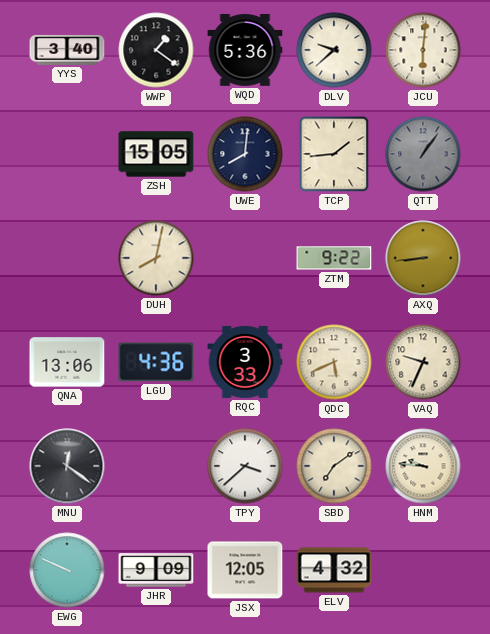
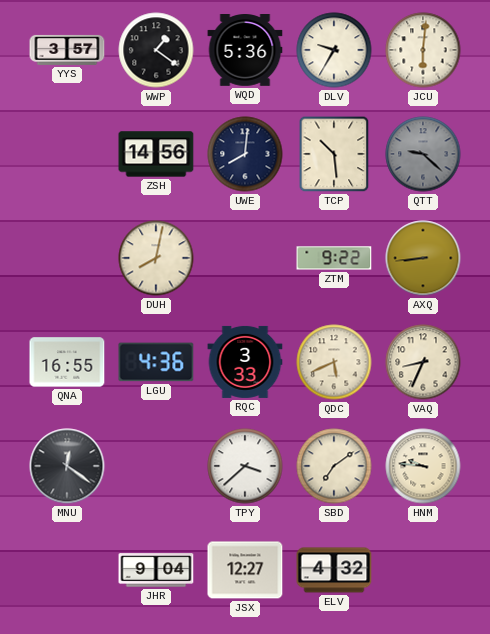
YYS: 3:40 -> 3:57 (67, 50)
DLV: 9:38 -> 9:35 (334, 50)
ZSH: 15:05 -> 14:56 (156, 154)
TCP: 1:44 -> 10:29 (334, 154)
QTT: 1:06 -> 9:22 (423, 154)
QNA: 13:06 -> 16:55 (67, 362)
VAQ: 9:34 -> 8:34 (423, 362)
EWG: 9:49 -> none (67, 570)
JHR: 9:09 -> 9:04 (156, 570)
JSX: 12:05 -> 12:27 (245, 570)
